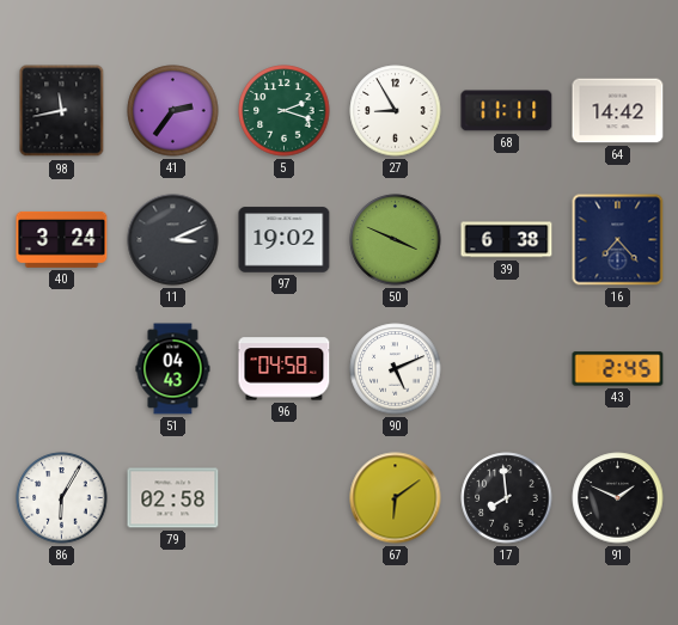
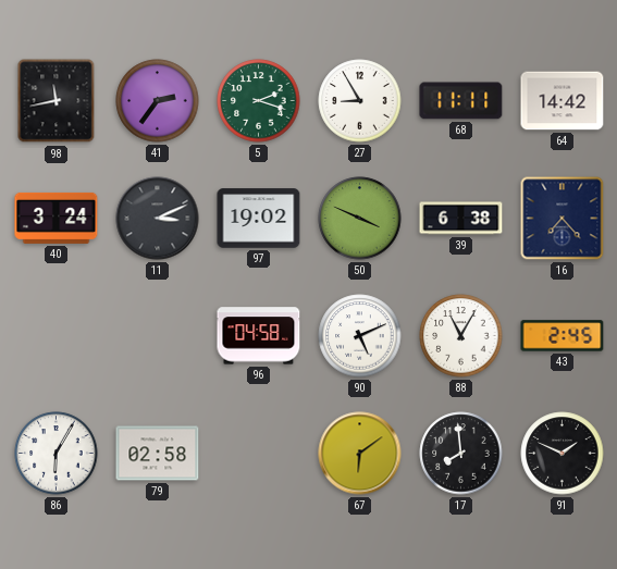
51: 04:43 -> none (173, 369)
88: none -> 11:05 (461, 336)
